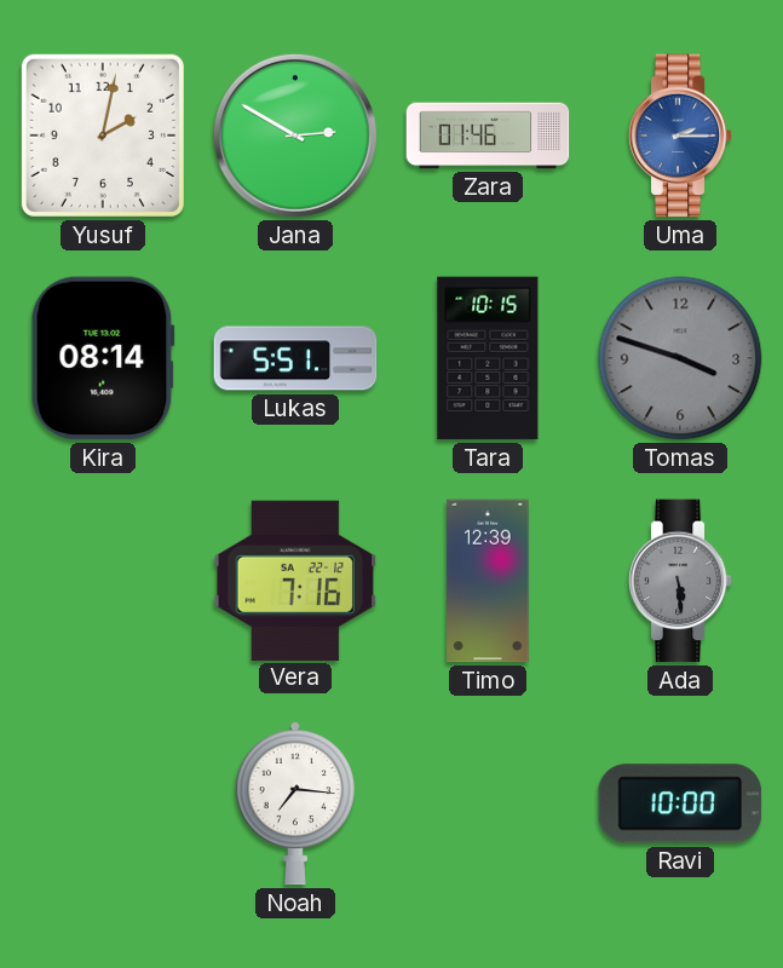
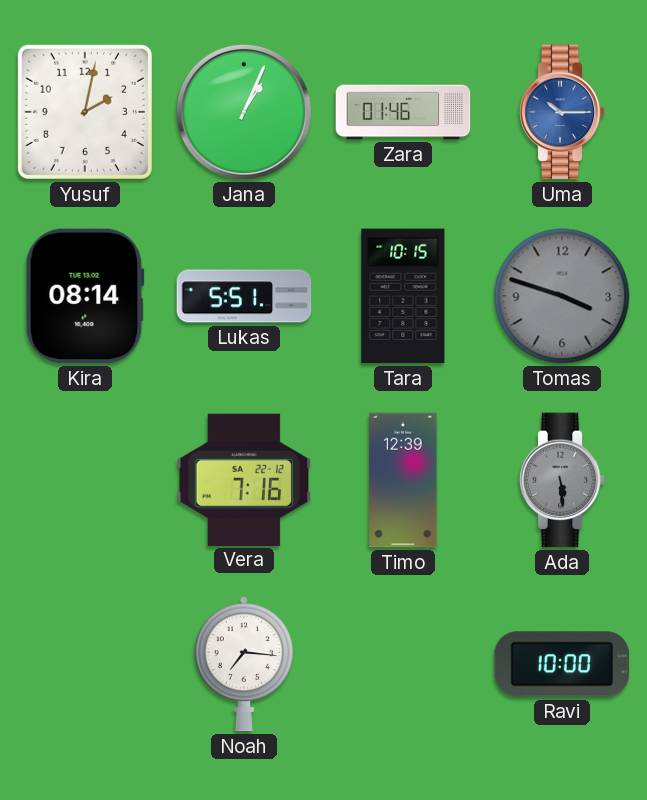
Jana: 2:50 -> 1:04 (244, 112)
Uma: 2:15 -> 10:15 (562, 112)
